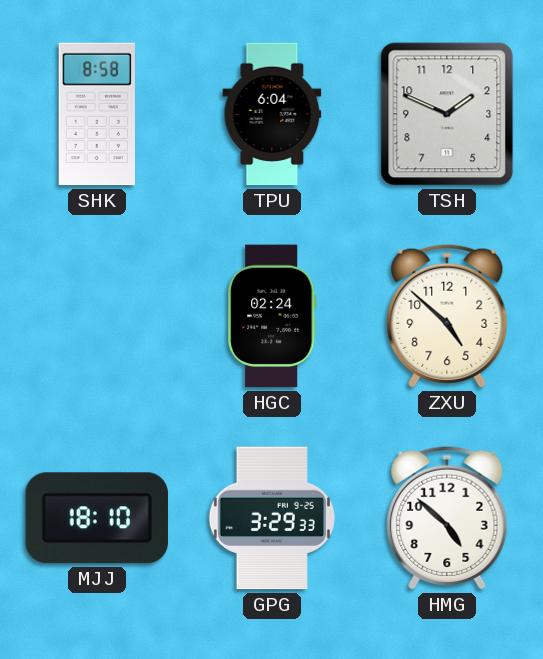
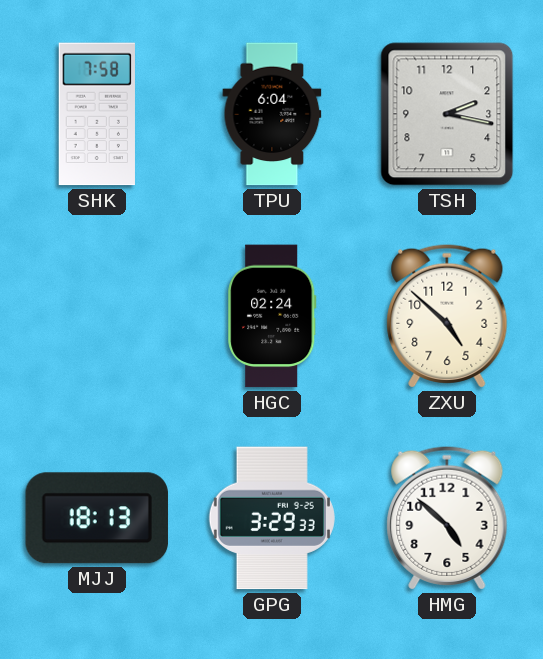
SHK: 8:58 -> 7:58 (97, 114)
TSH: 1:49 -> 2:17 (447, 114)
MJJ: 18:10 -> 18:13 (97, 518)
